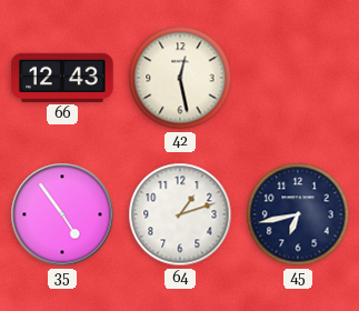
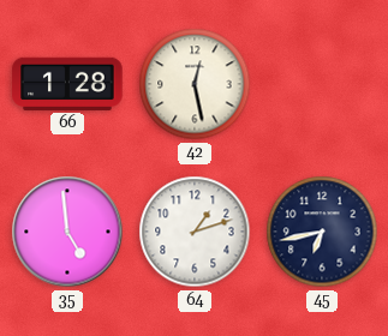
66: 12:43 -> 1:28 (67, 84)
35: 4:54 -> 4:59 (67, 232)
